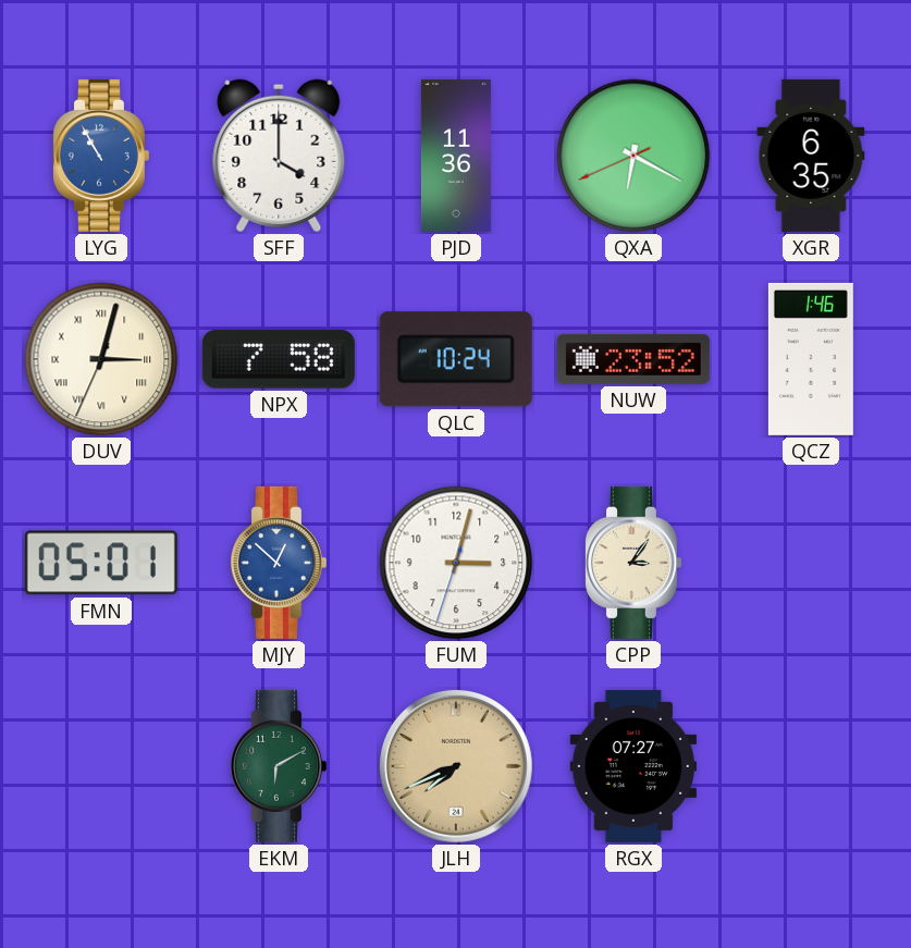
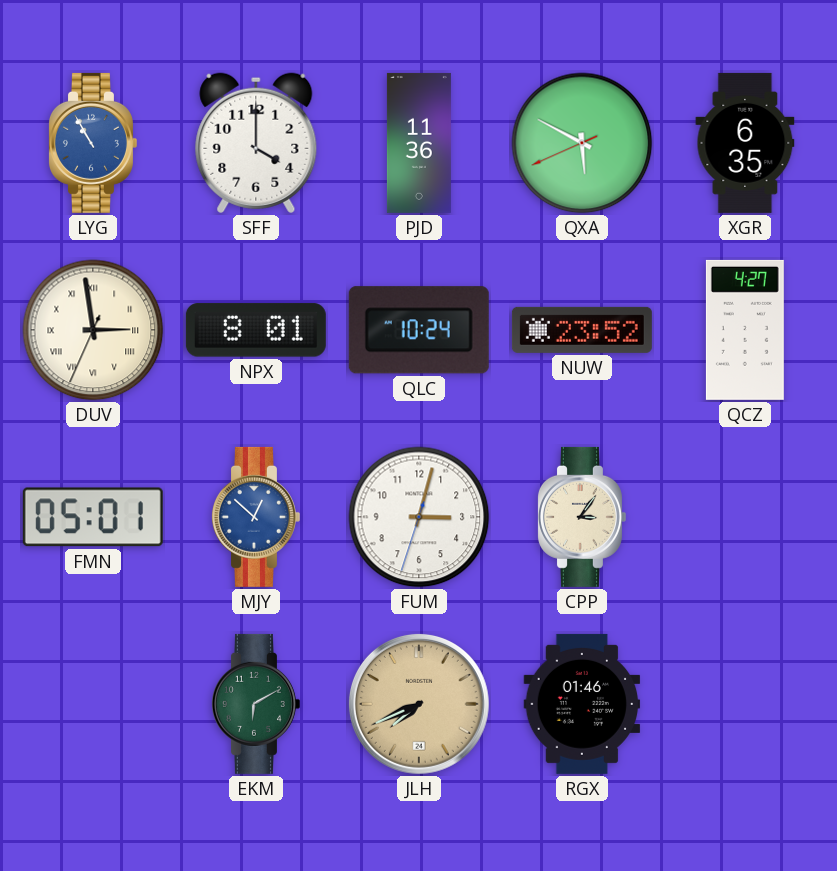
QXA: 6:19 -> 5:49 (582, 143)
DUV: 3:02 -> 2:58 (93, 330)
NPX: 7:58 -> 8:01 (256, 330)
QCZ: 1:46 -> 4:27 (745, 330)
RGX: 07:27 -> 01:46 (582, 704)
